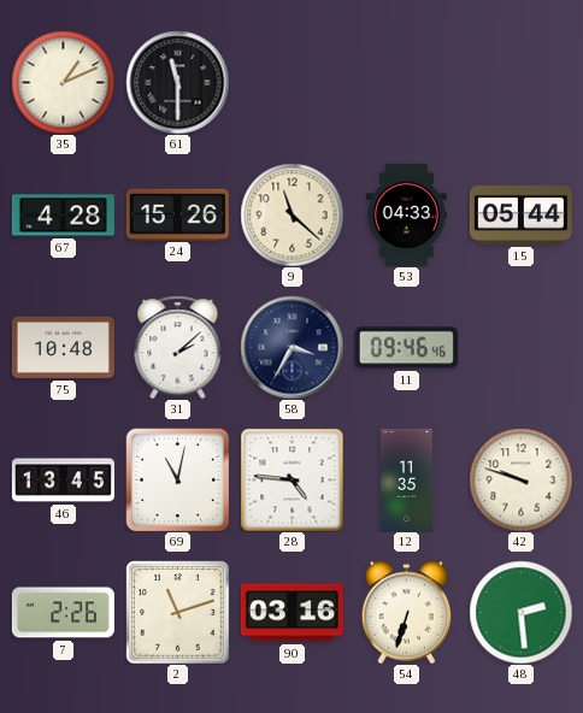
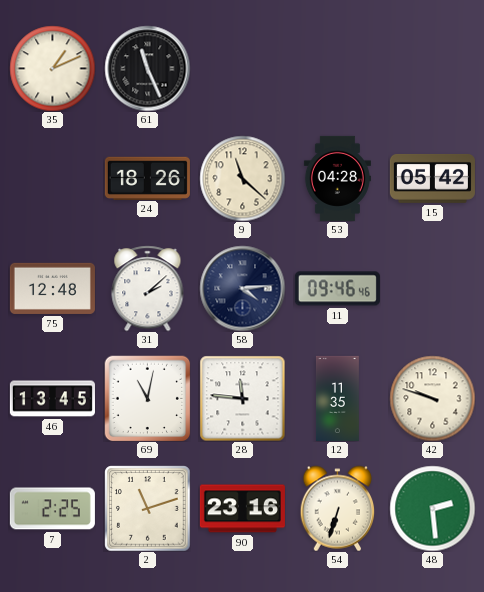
61: 11:30 -> 11:26 (147, 68)
67: 4:28 -> none (63, 216)
24: 15:26 -> 18:26 (147, 178)
53: 04:33 -> 04:28 (337, 178)
15: 05:44 -> 05:42 (432, 178)
75: 10:48 -> 12:48 (52, 288)
58: 3:35 -> 4:14 (242, 288)
28: 4:46 -> 11:46 (242, 398)
7: 2:26 -> 2:25 (52, 509)
90: 03:16 -> 23:16 (242, 509)
